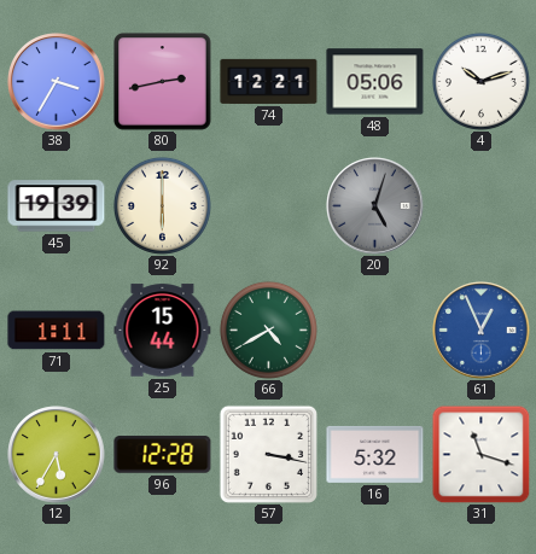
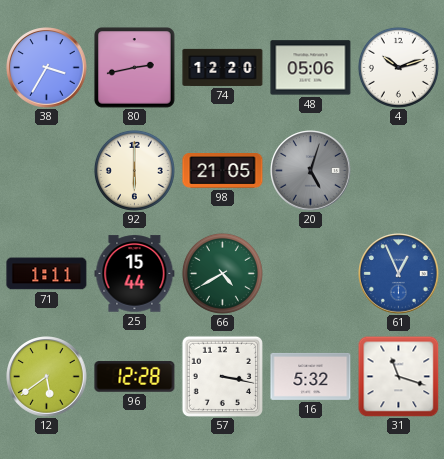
74: 12:21 -> 12:20 (223, 67)
45: 19:39 -> none (57, 206)
98: none -> 21:05 (223, 171)
12: 5:35 -> 5:39 (47, 377)
